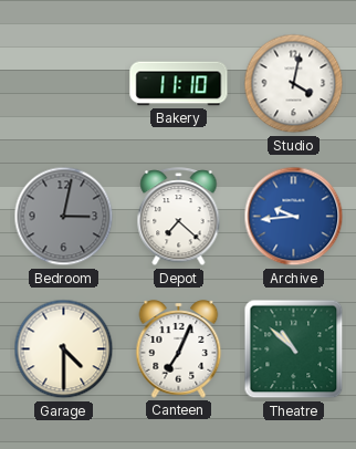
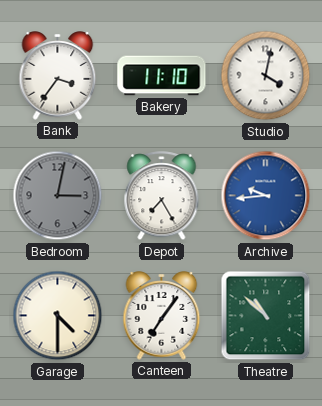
Bank: none -> 3:36 (58, 76)
Depot: 7:22 -> 7:25 (162, 196)
Canteen: 7:04 -> 7:06 (162, 316)
